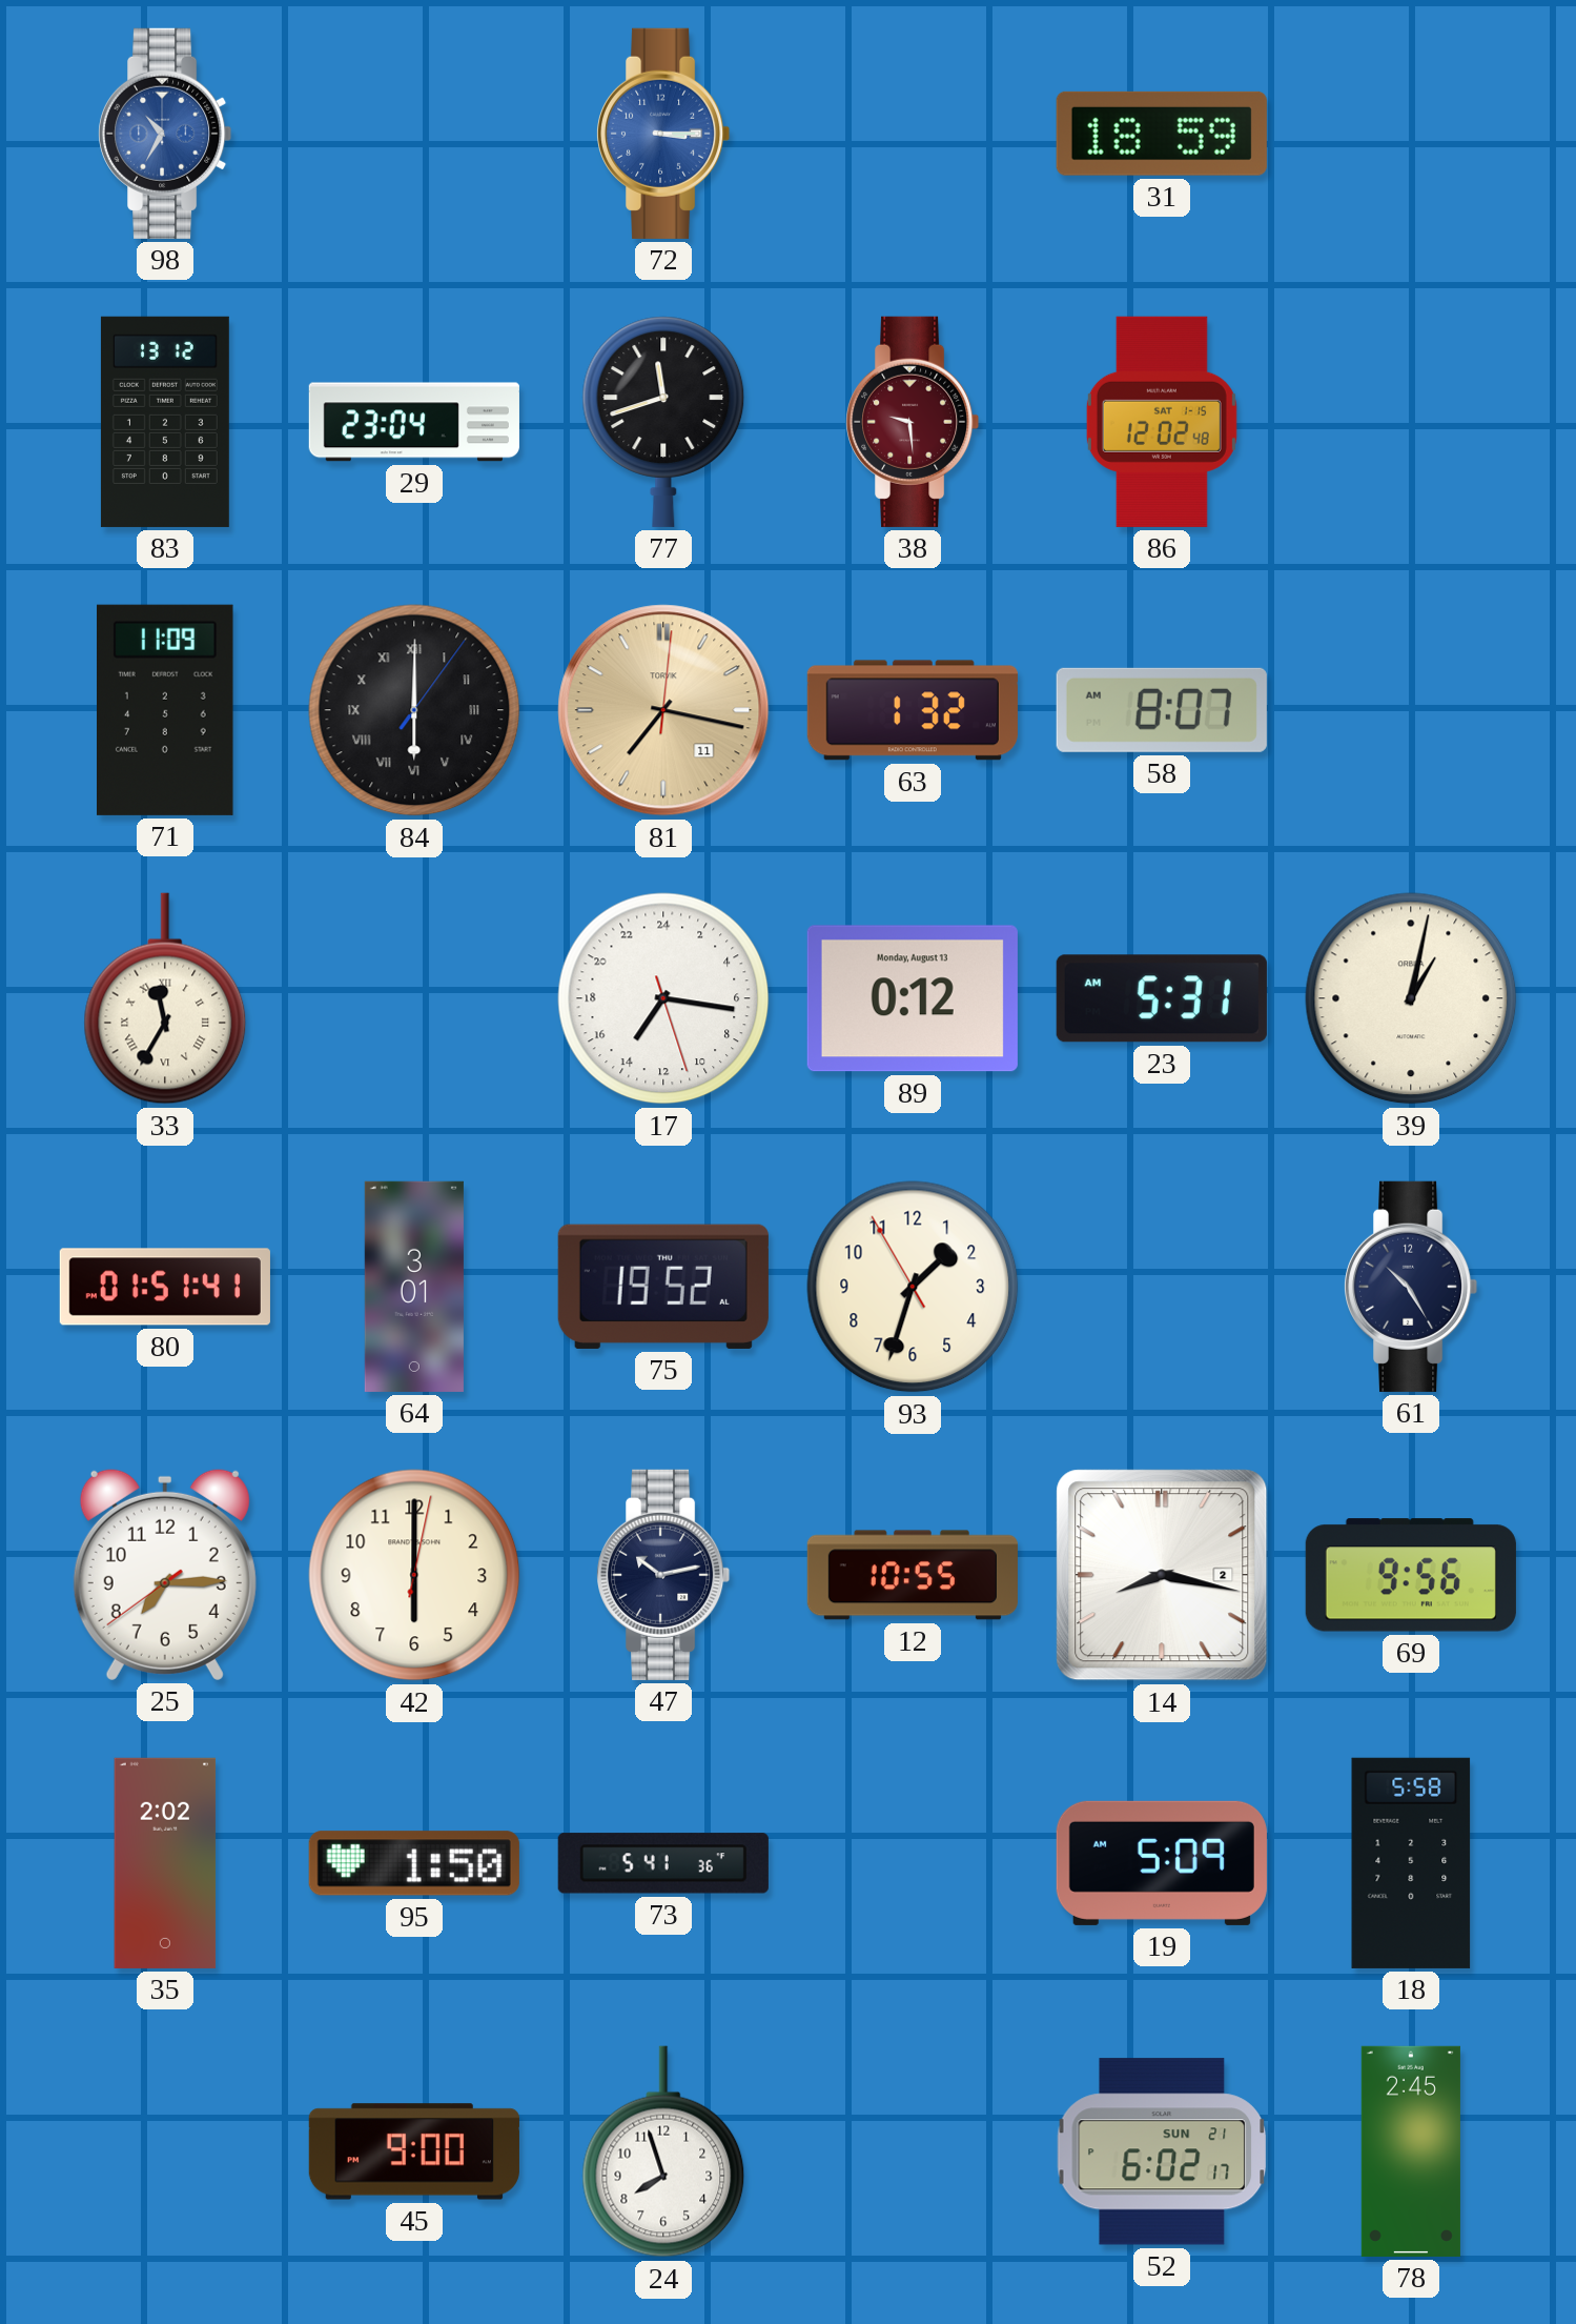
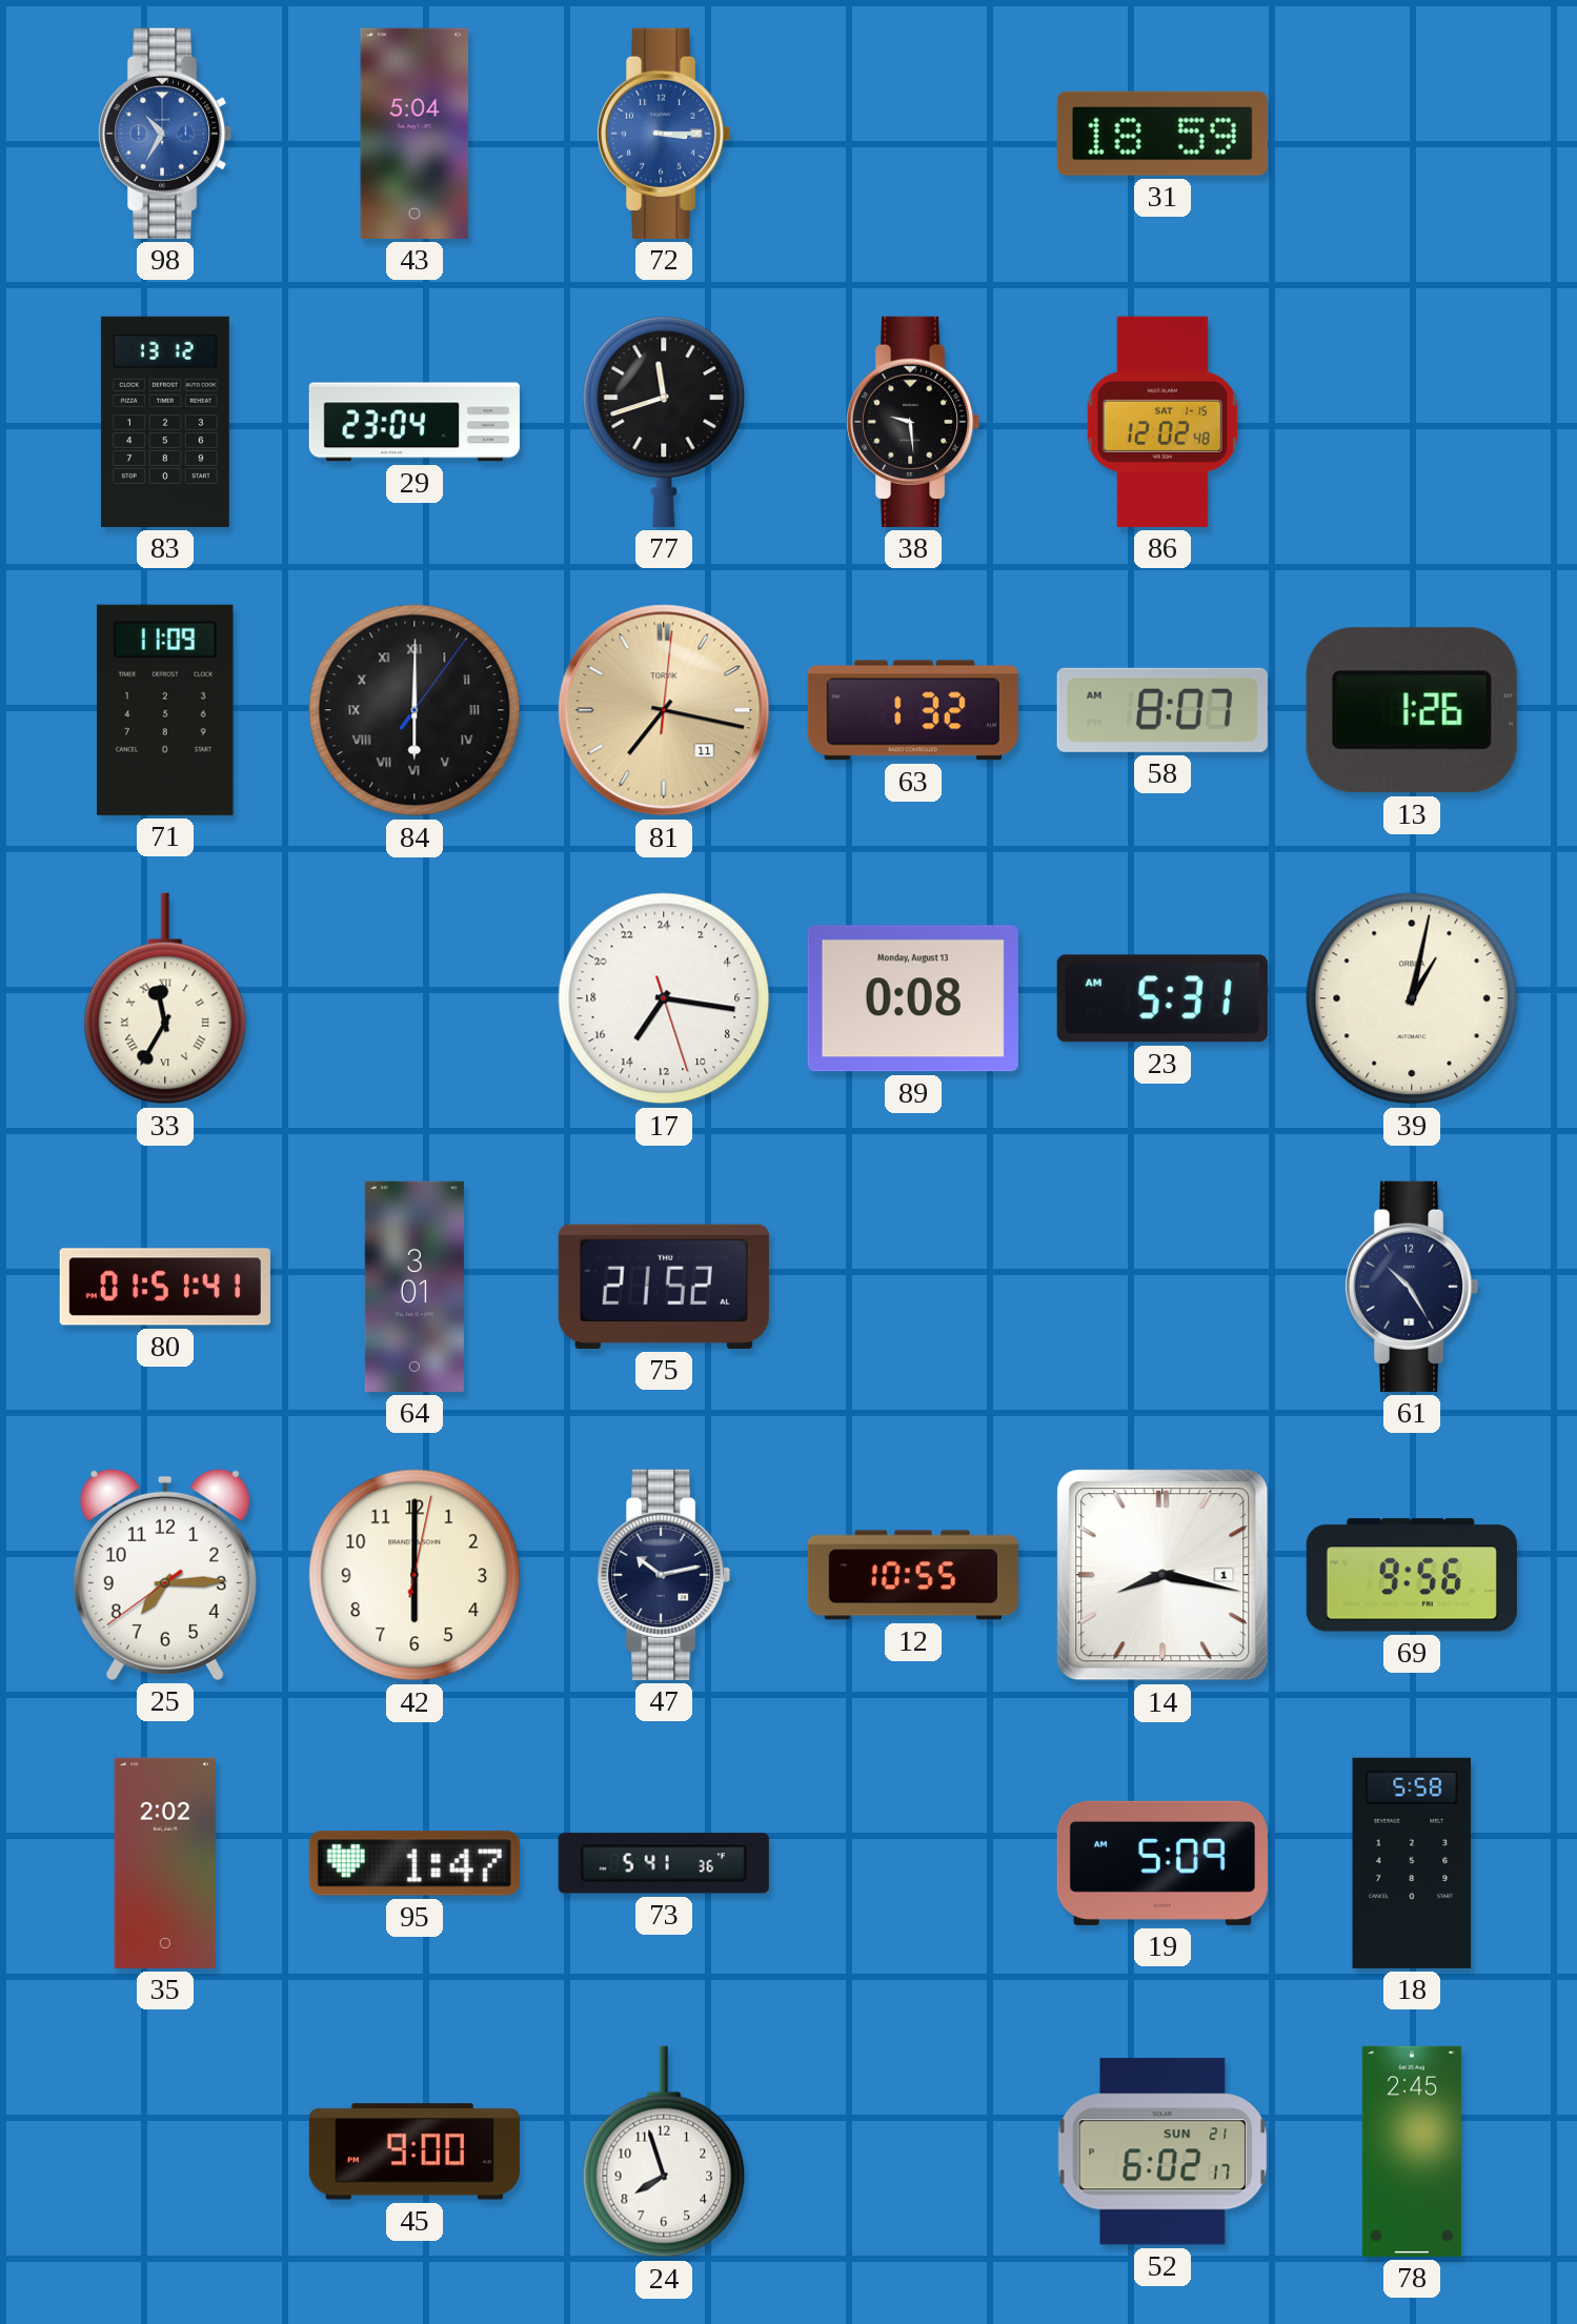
43: none -> 5:04 (415, 134)
38 dial: burgundy -> black (914, 422)
13: none -> 1:26 (1412, 710)
89: 0:12 -> 0:08 (913, 998)
75: 19:52 -> 21:52 (664, 1287)
93: 1:32 -> none (913, 1287)
14 date: 2 -> 1 (1162, 1575)
95: 1:50 -> 1:47 (415, 1863)
